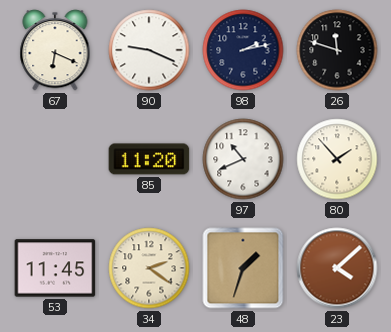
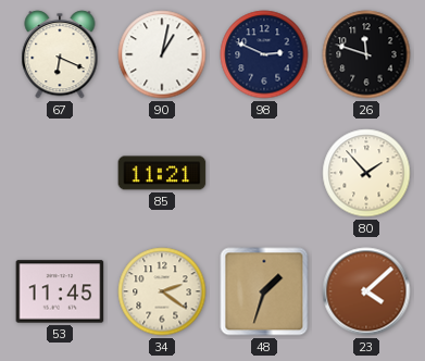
90: 9:19 -> 1:02 (162, 54)
98: 2:13 -> 2:49 (264, 54)
85: 11:20 -> 11:21 (162, 173)
97: 10:41 -> none (243, 159)
